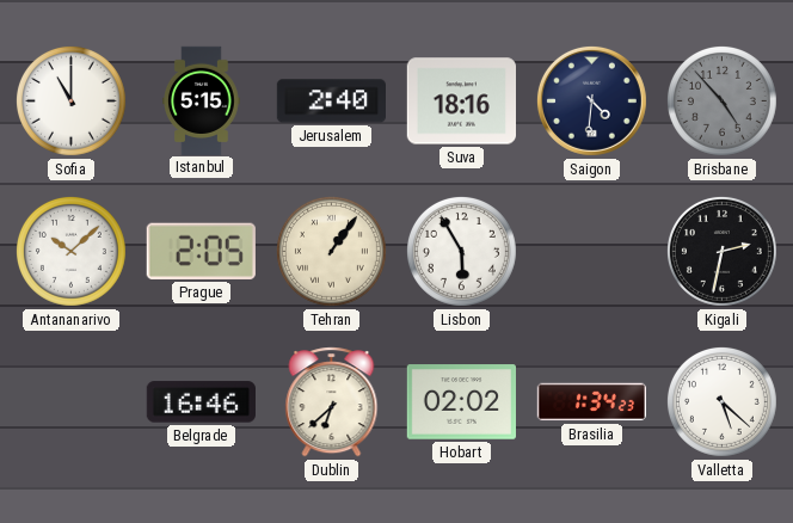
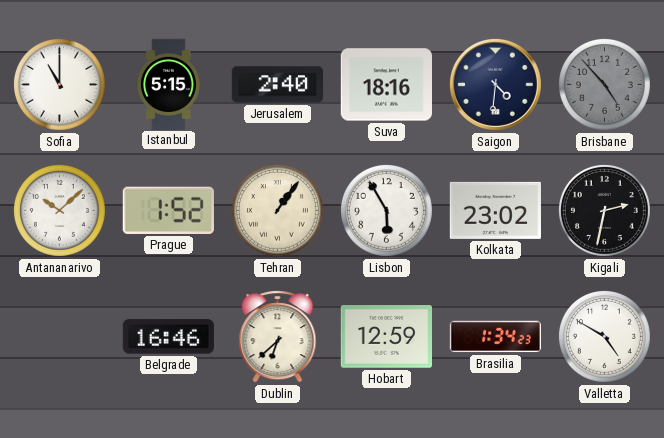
Prague: 2:05 -> 1:52 (168, 210)
Kolkata: none -> 23:02 (495, 210)
Hobart: 02:02 -> 12:59 (386, 337)
Valletta: 5:22 -> 4:50 (604, 336)
